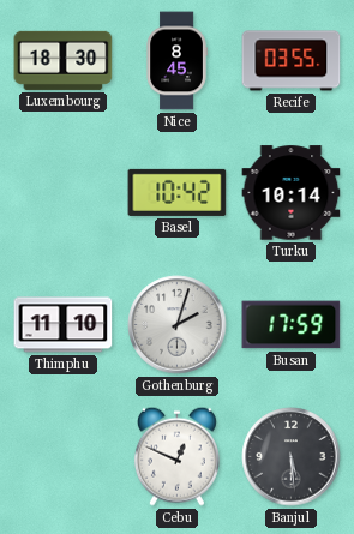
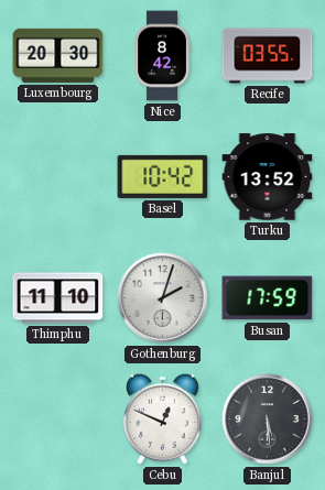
Luxembourg: 18:30 -> 20:30 (58, 55)
Nice: 8:45 -> 8:42 (162, 56)
Turku: 10:14 -> 13:52 (268, 177)
